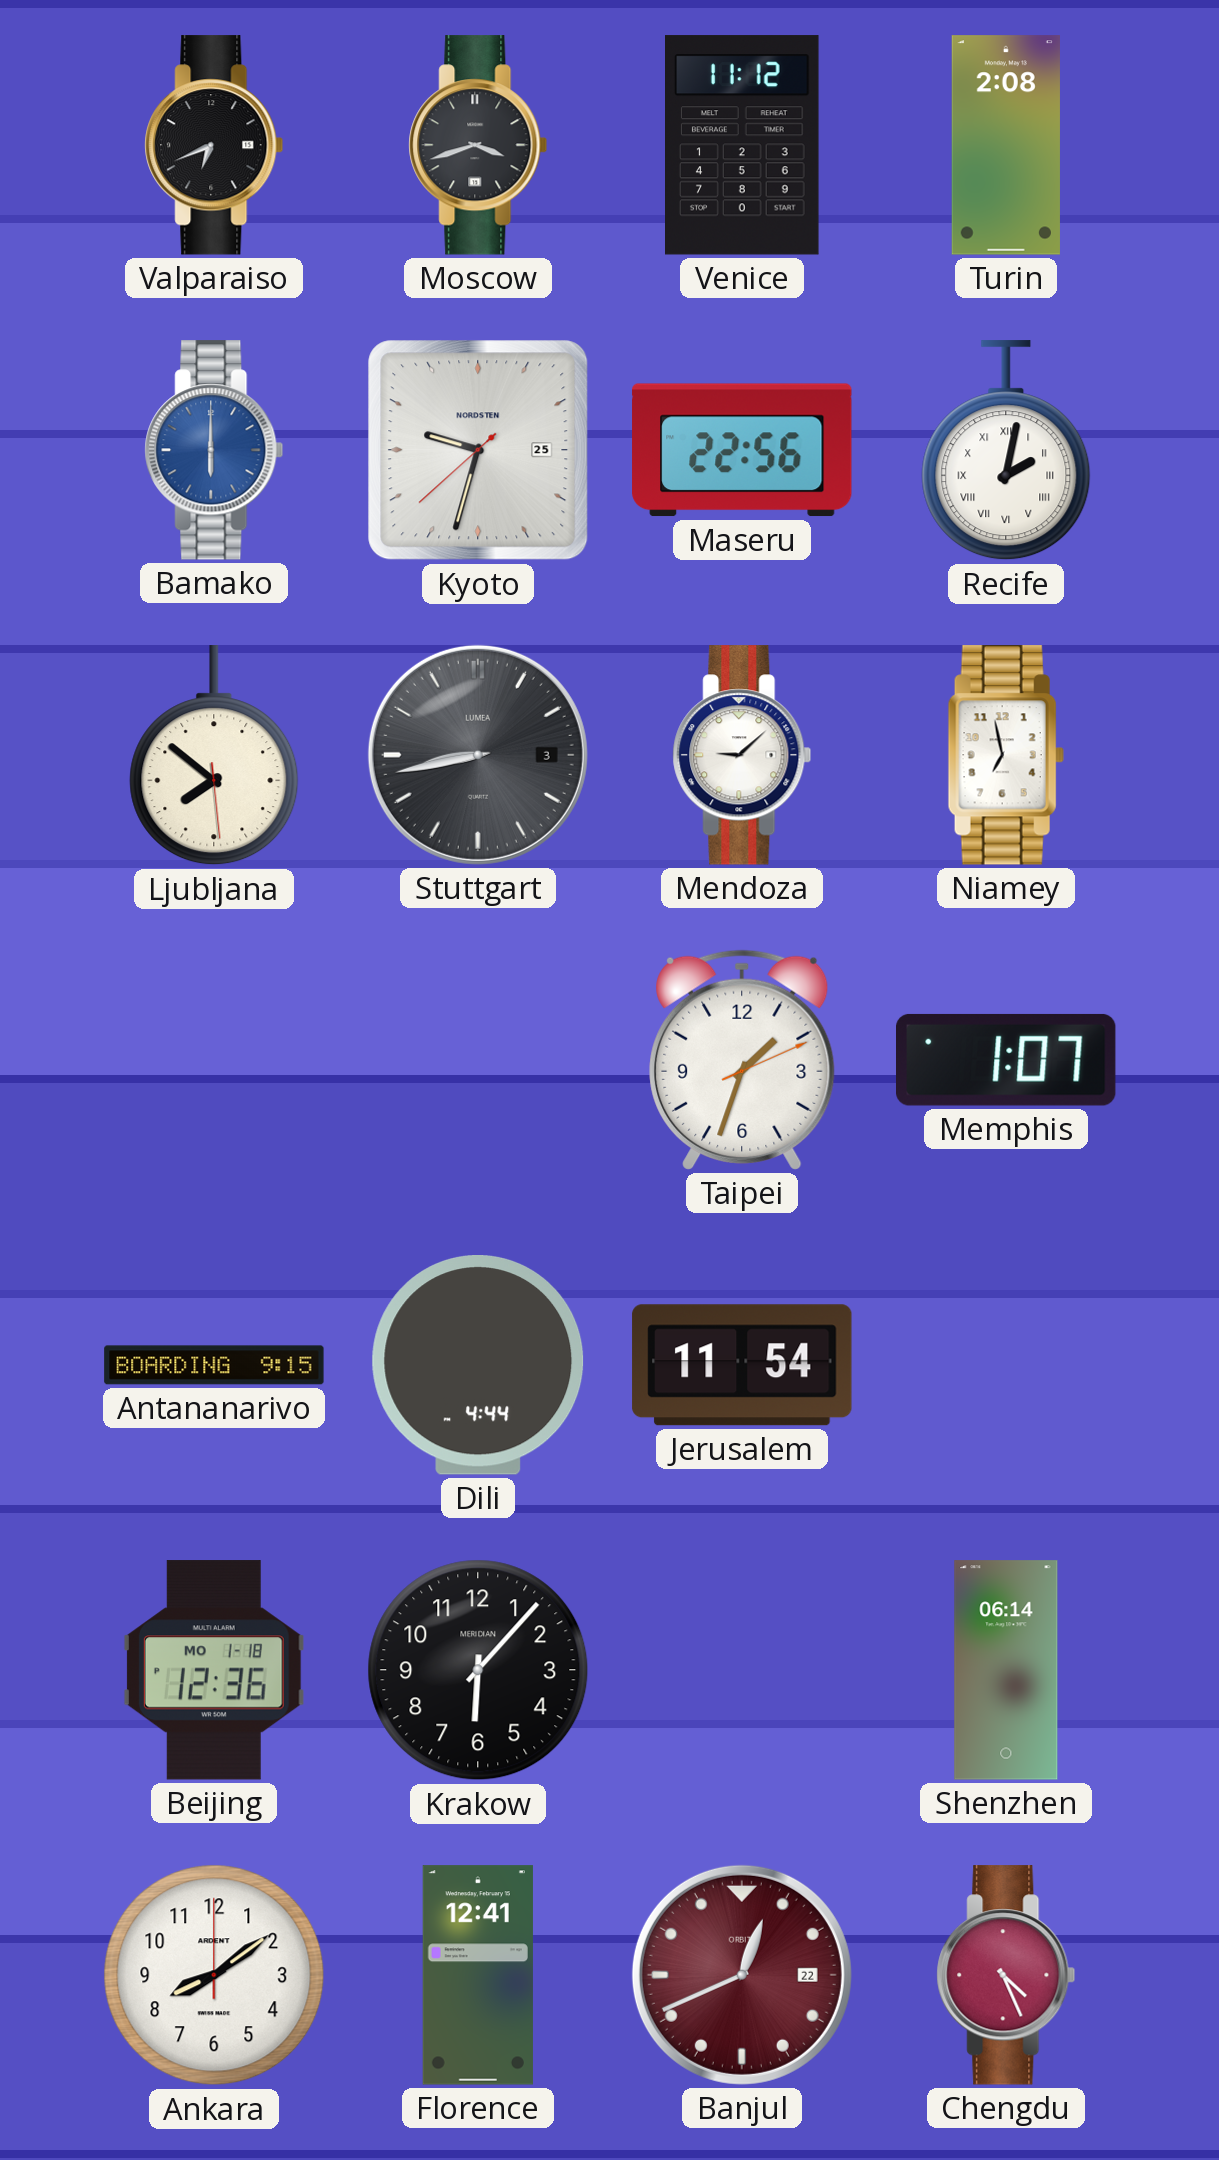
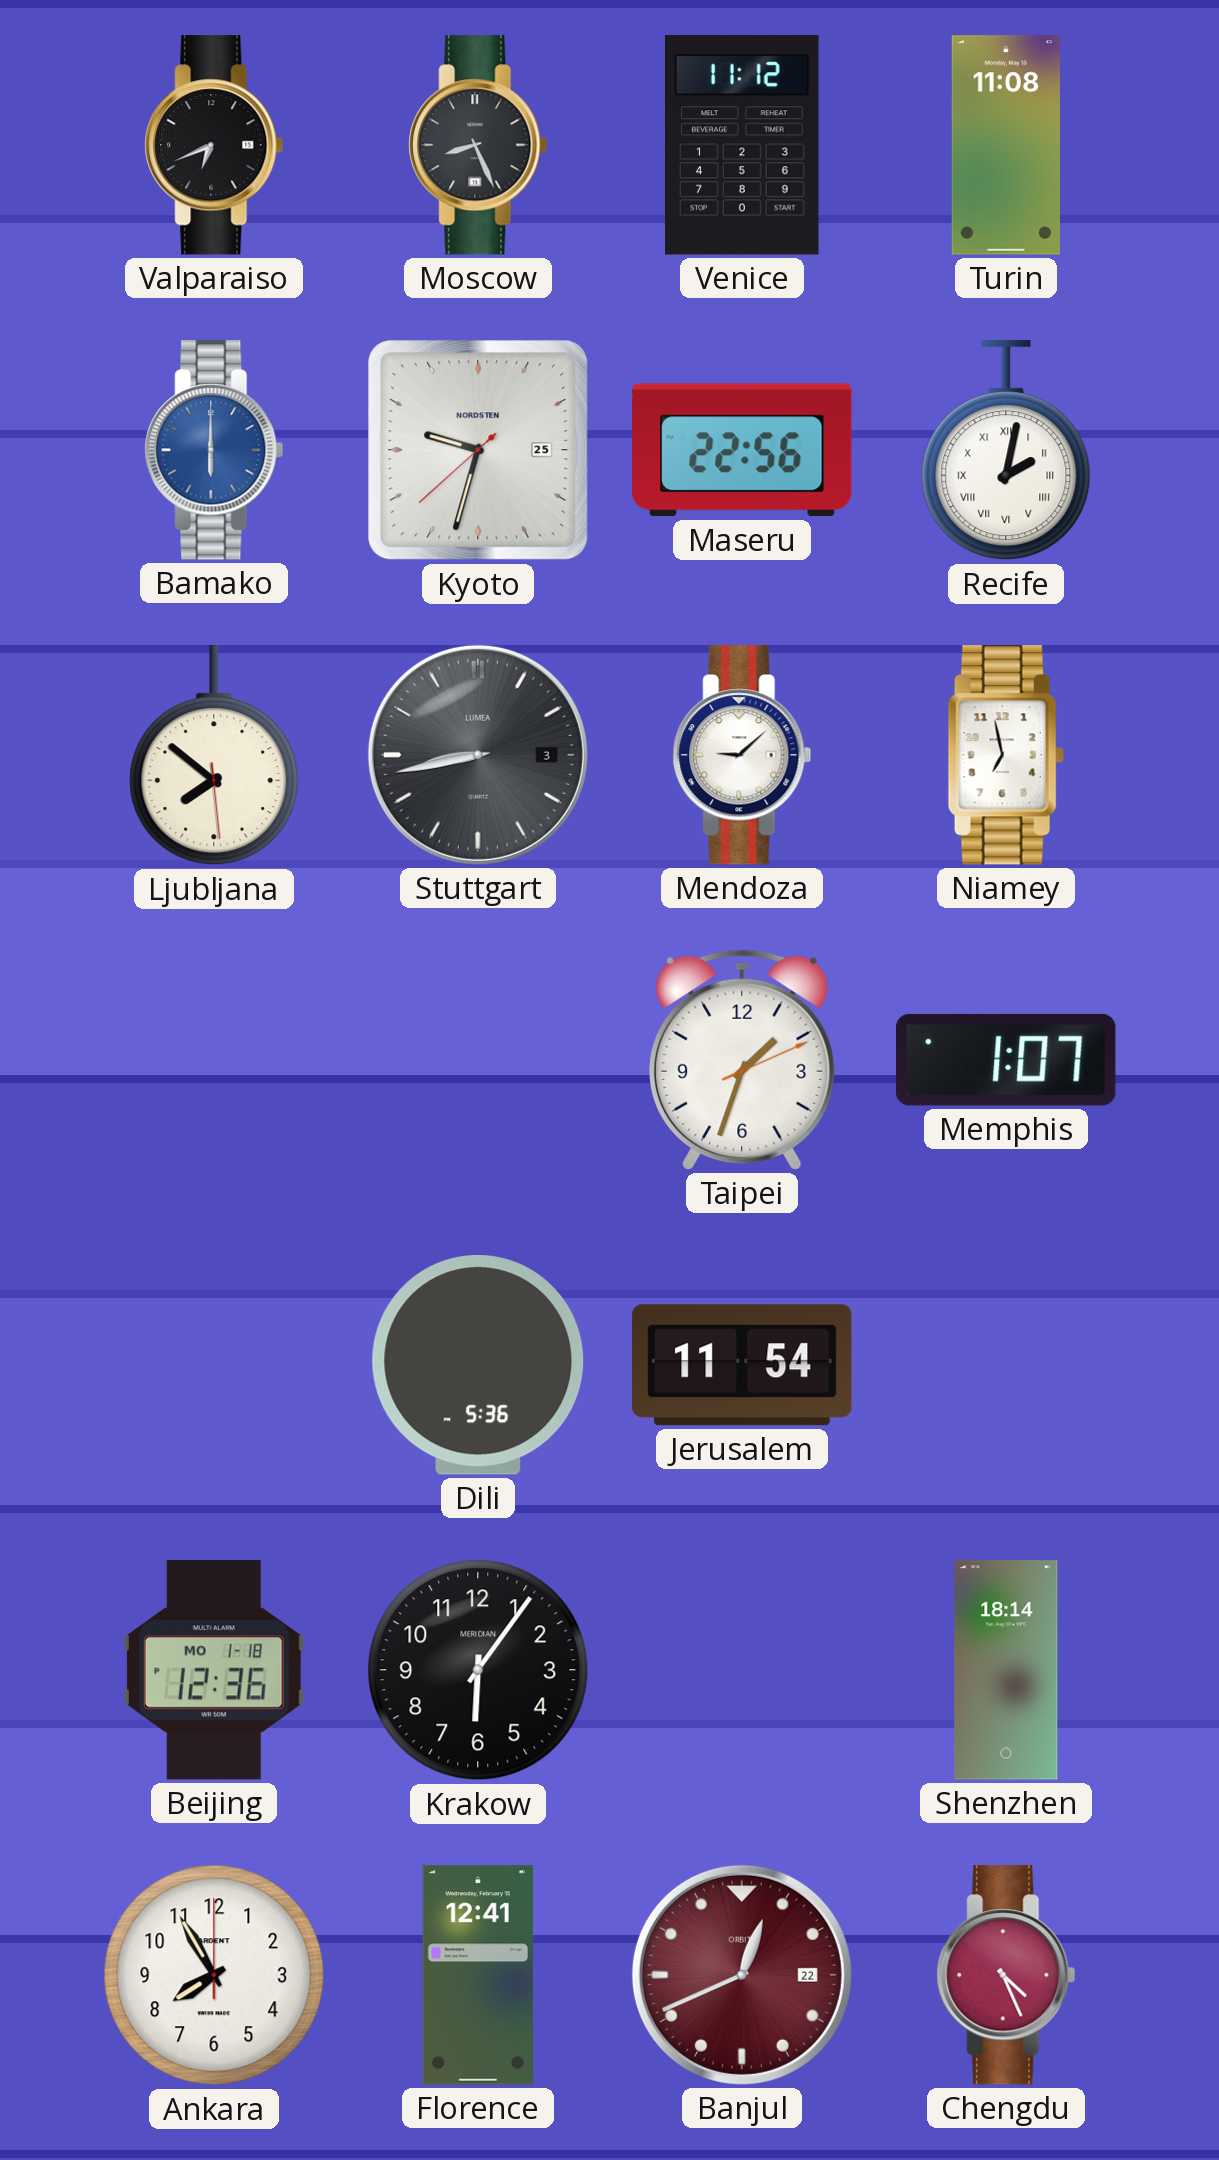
Moscow: 3:42 -> 8:26 (478, 145)
Turin: 2:08 -> 11:08 (1006, 145)
Antananarivo: 9:15 -> none (214, 1365)
Dili: 4:44 -> 5:36 (478, 1366)
Krakow: 6:07 -> 6:06 (478, 1670)
Shenzhen: 06:14 -> 18:14 (1006, 1670)
Ankara: 8:09 -> 7:55 (214, 1975)
